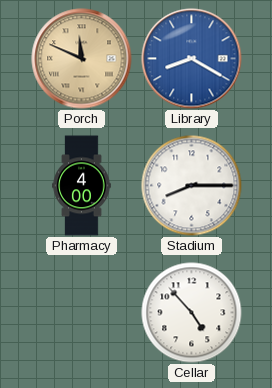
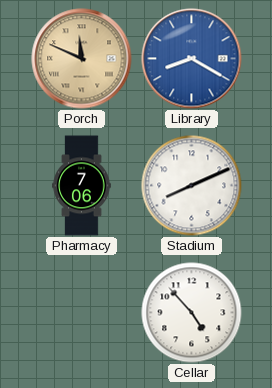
Pharmacy: 4:00 -> 7:06 (82, 186)
Stadium: 8:15 -> 8:11 (192, 186)
